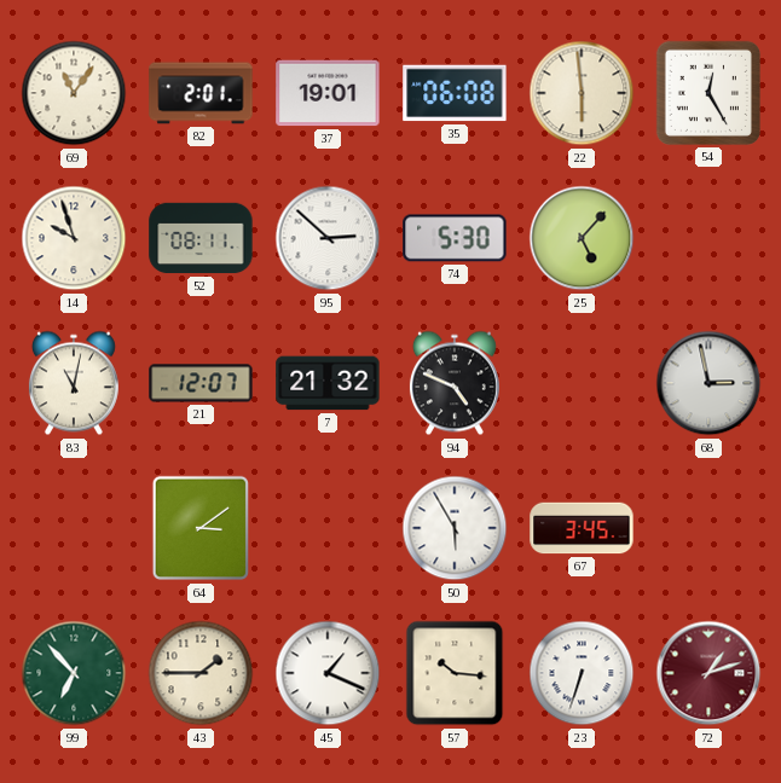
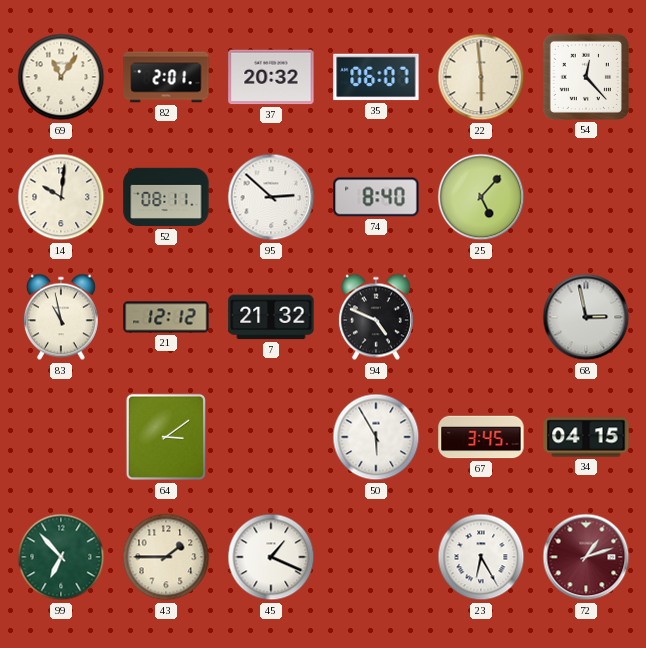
37: 19:01 -> 20:32 (271, 77)
35: 06:08 -> 06:07 (376, 77)
54: 12:25 -> 12:23 (586, 77)
14: 9:57 -> 10:01 (61, 197)
74: 5:30 -> 8:40 (376, 197)
83: 11:02 -> 10:58 (61, 317)
21: 12:07 -> 12:12 (166, 317)
34: none -> 04:15 (586, 437)
57: 10:16 -> none (455, 673)
23: 6:33 -> 6:25 (481, 557)
